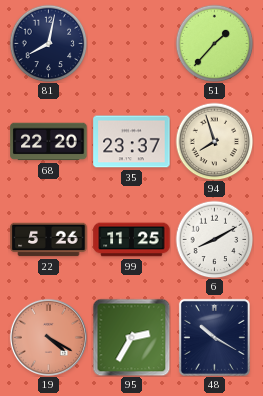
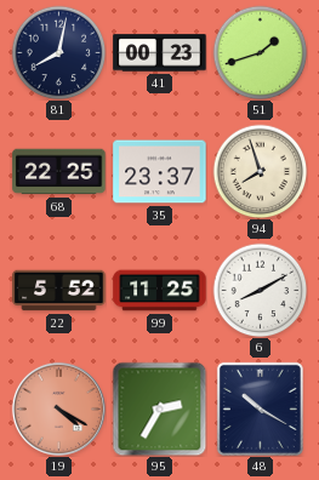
41: none -> 00:23 (160, 53)
51: 1:37 -> 1:42 (260, 52)
68: 22:20 -> 22:25 (59, 172)
22: 5:26 -> 5:52 (59, 291)
